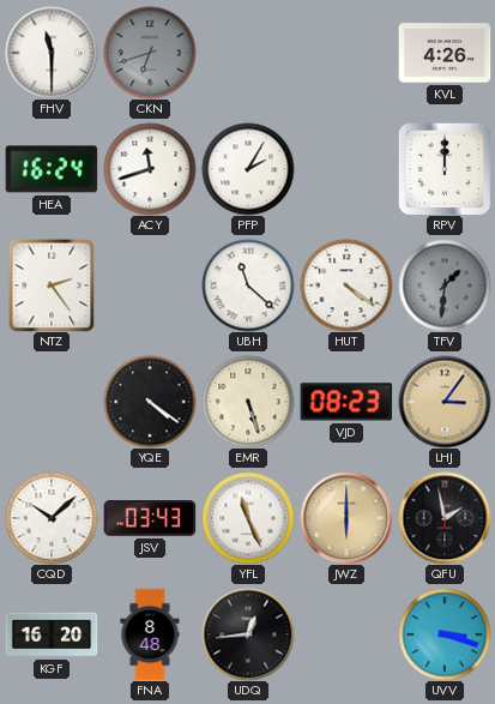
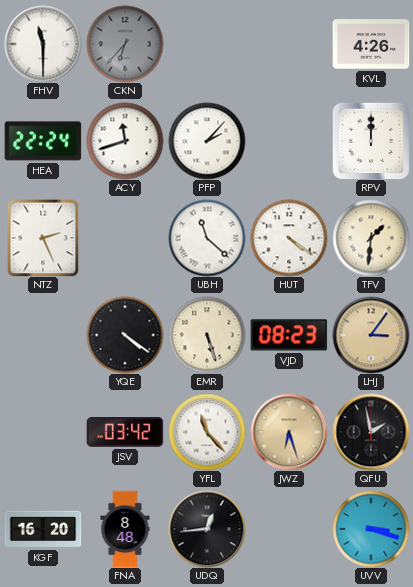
CKN: 6:42 -> 6:37 (125, 44)
HEA: 16:24 -> 22:24 (43, 141)
PFP: 2:05 -> 2:07 (207, 141)
NTZ: 2:24 -> 2:26 (43, 238)
TFV dial: grey -> cream (371, 238)
CQD: 10:08 -> none (52, 518)
JSV: 03:43 -> 03:42 (125, 432)
YFL: 11:26 -> 11:23 (207, 432)
JWZ: 6:00 -> 6:27 (289, 432)
